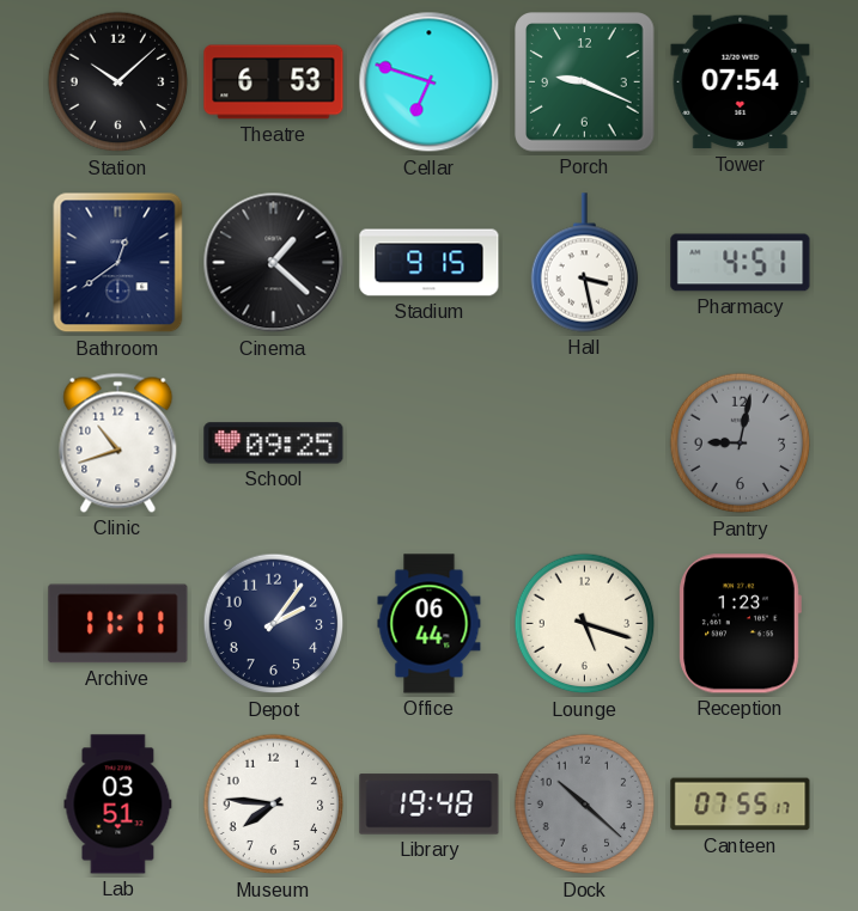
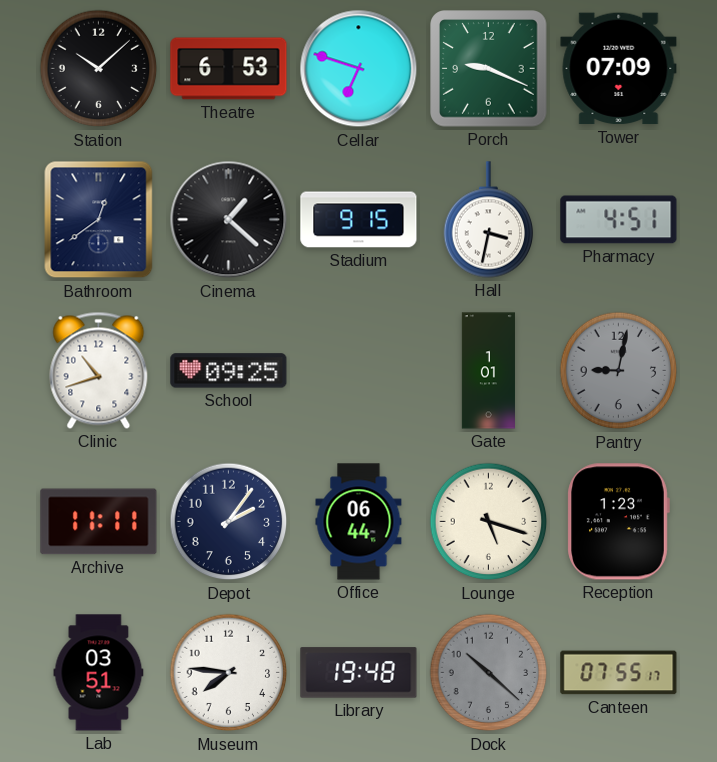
Tower: 07:54 -> 07:09 (619, 69)
Hall: 3:28 -> 3:32 (489, 220)
Gate: none -> 1:01 (488, 371)
